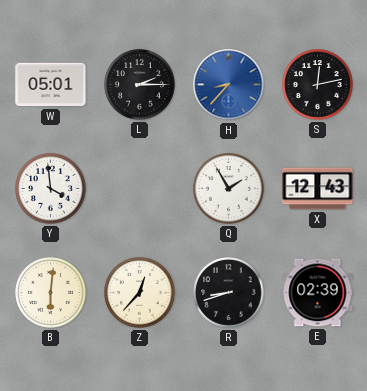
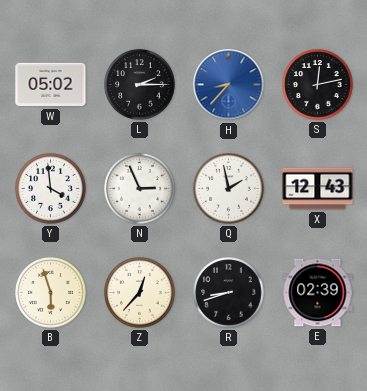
W: 05:01 -> 05:02 (51, 85)
N: none -> 2:56 (140, 189)
Q: 1:55 -> 1:58 (229, 189)
B: 6:01 -> 5:57 (51, 293)
